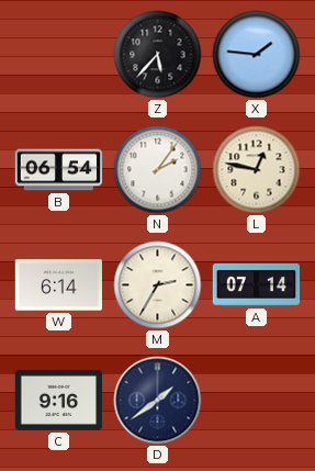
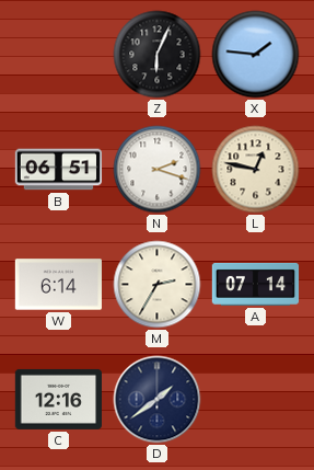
Z: 5:37 -> 6:04 (158, 55)
B: 06:54 -> 06:51 (59, 170)
N: 2:06 -> 2:18 (158, 170)
C: 9:16 -> 12:16 (58, 399)
